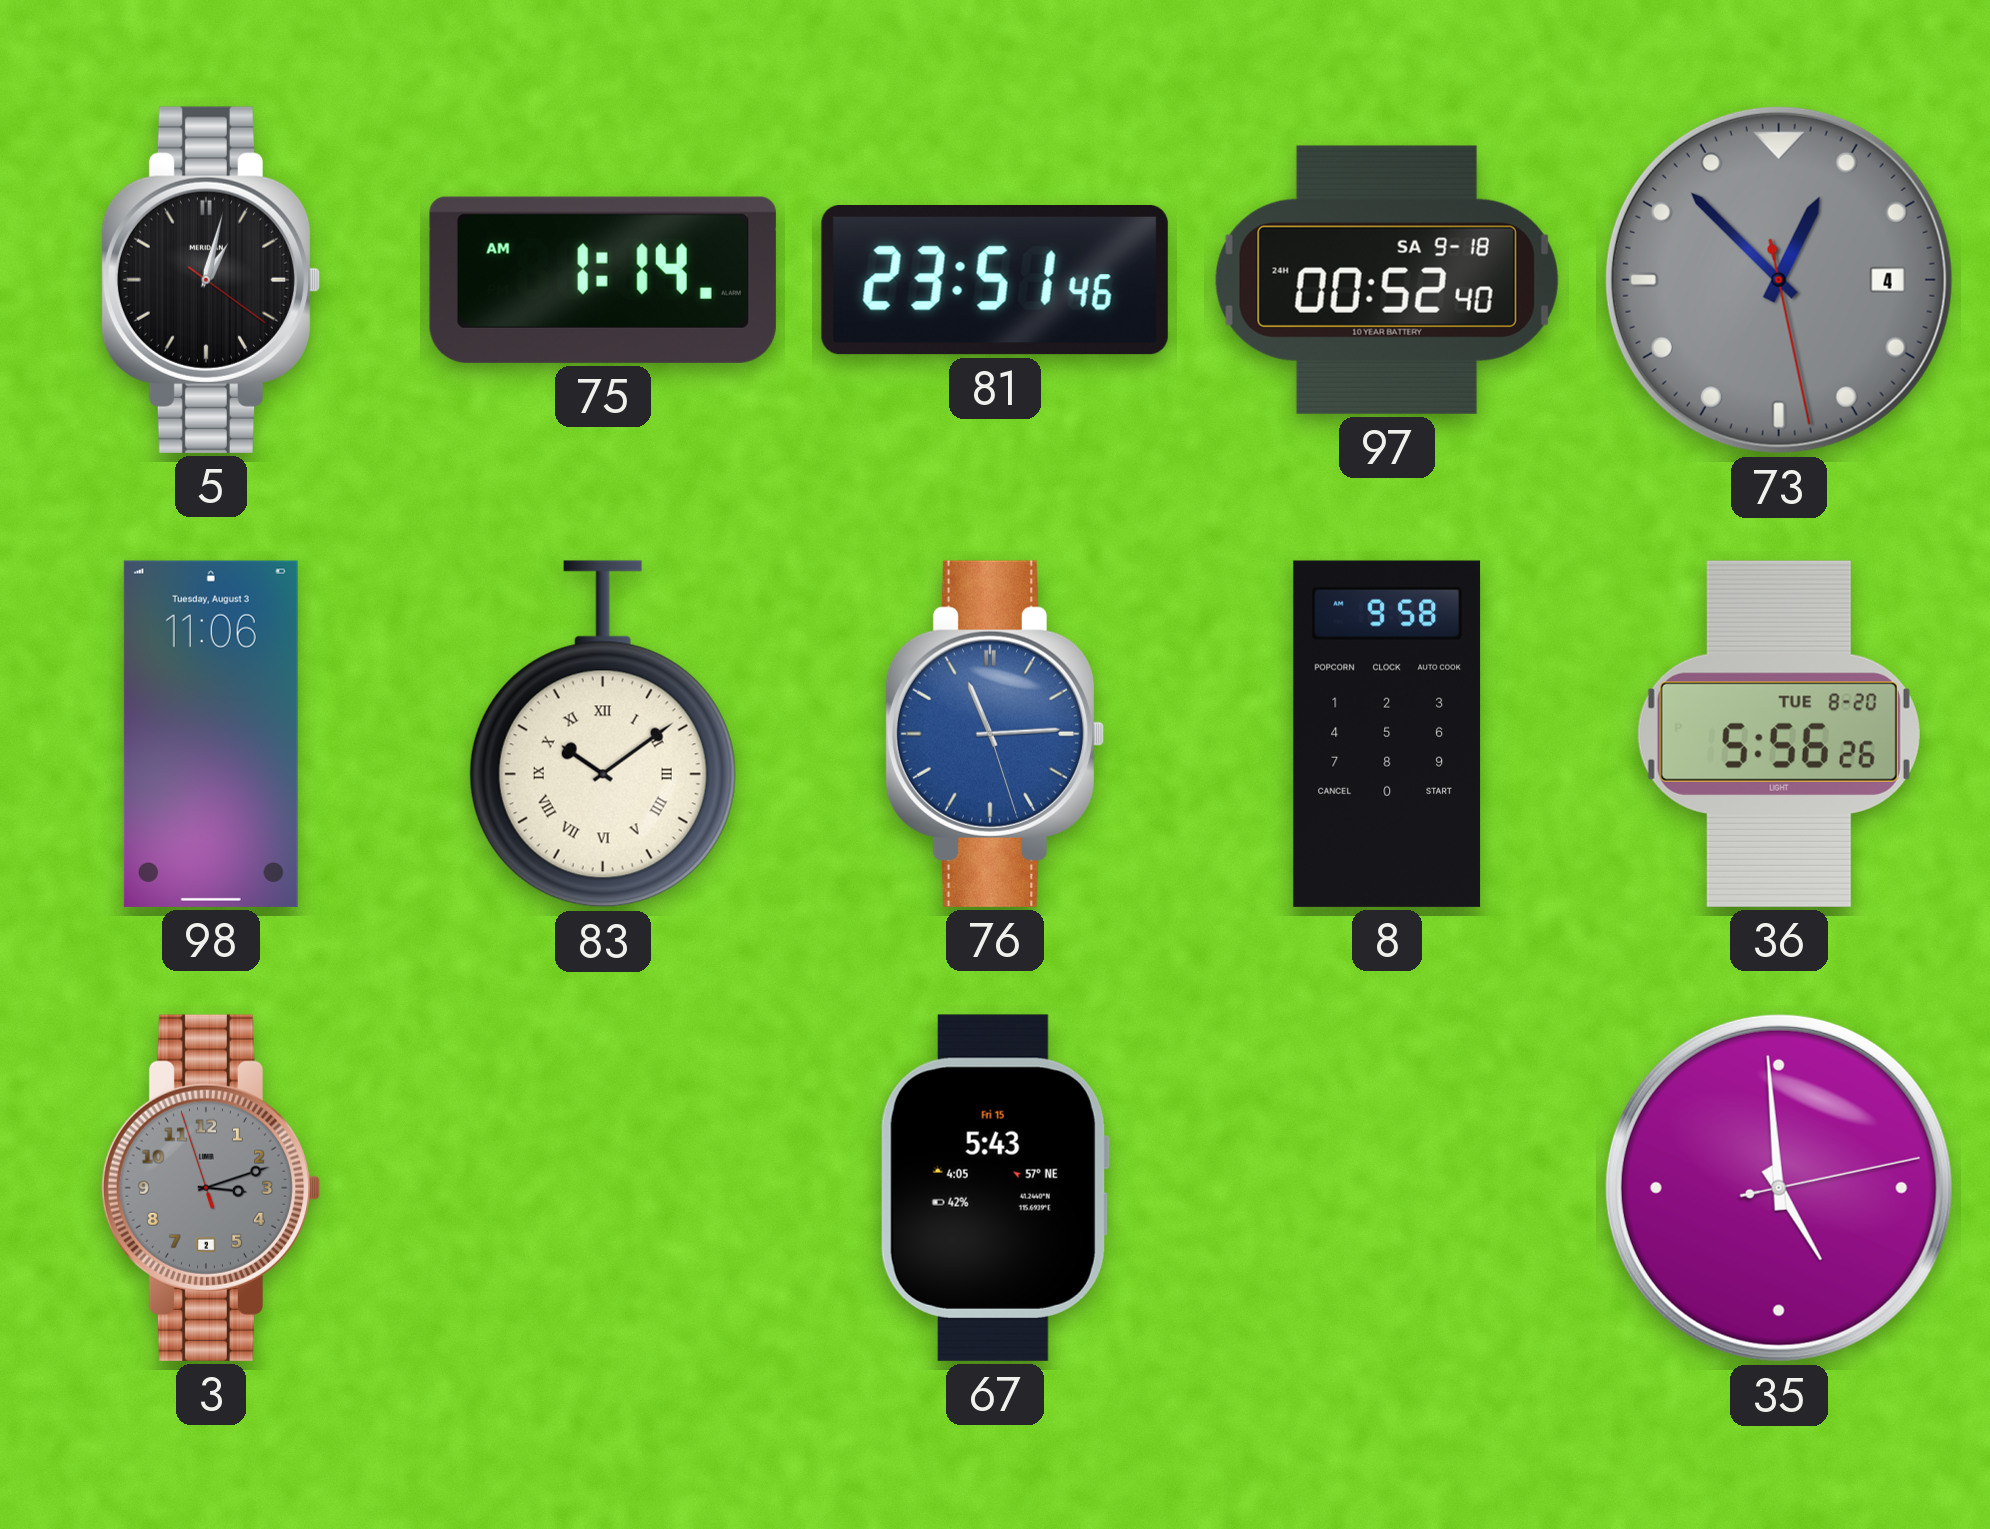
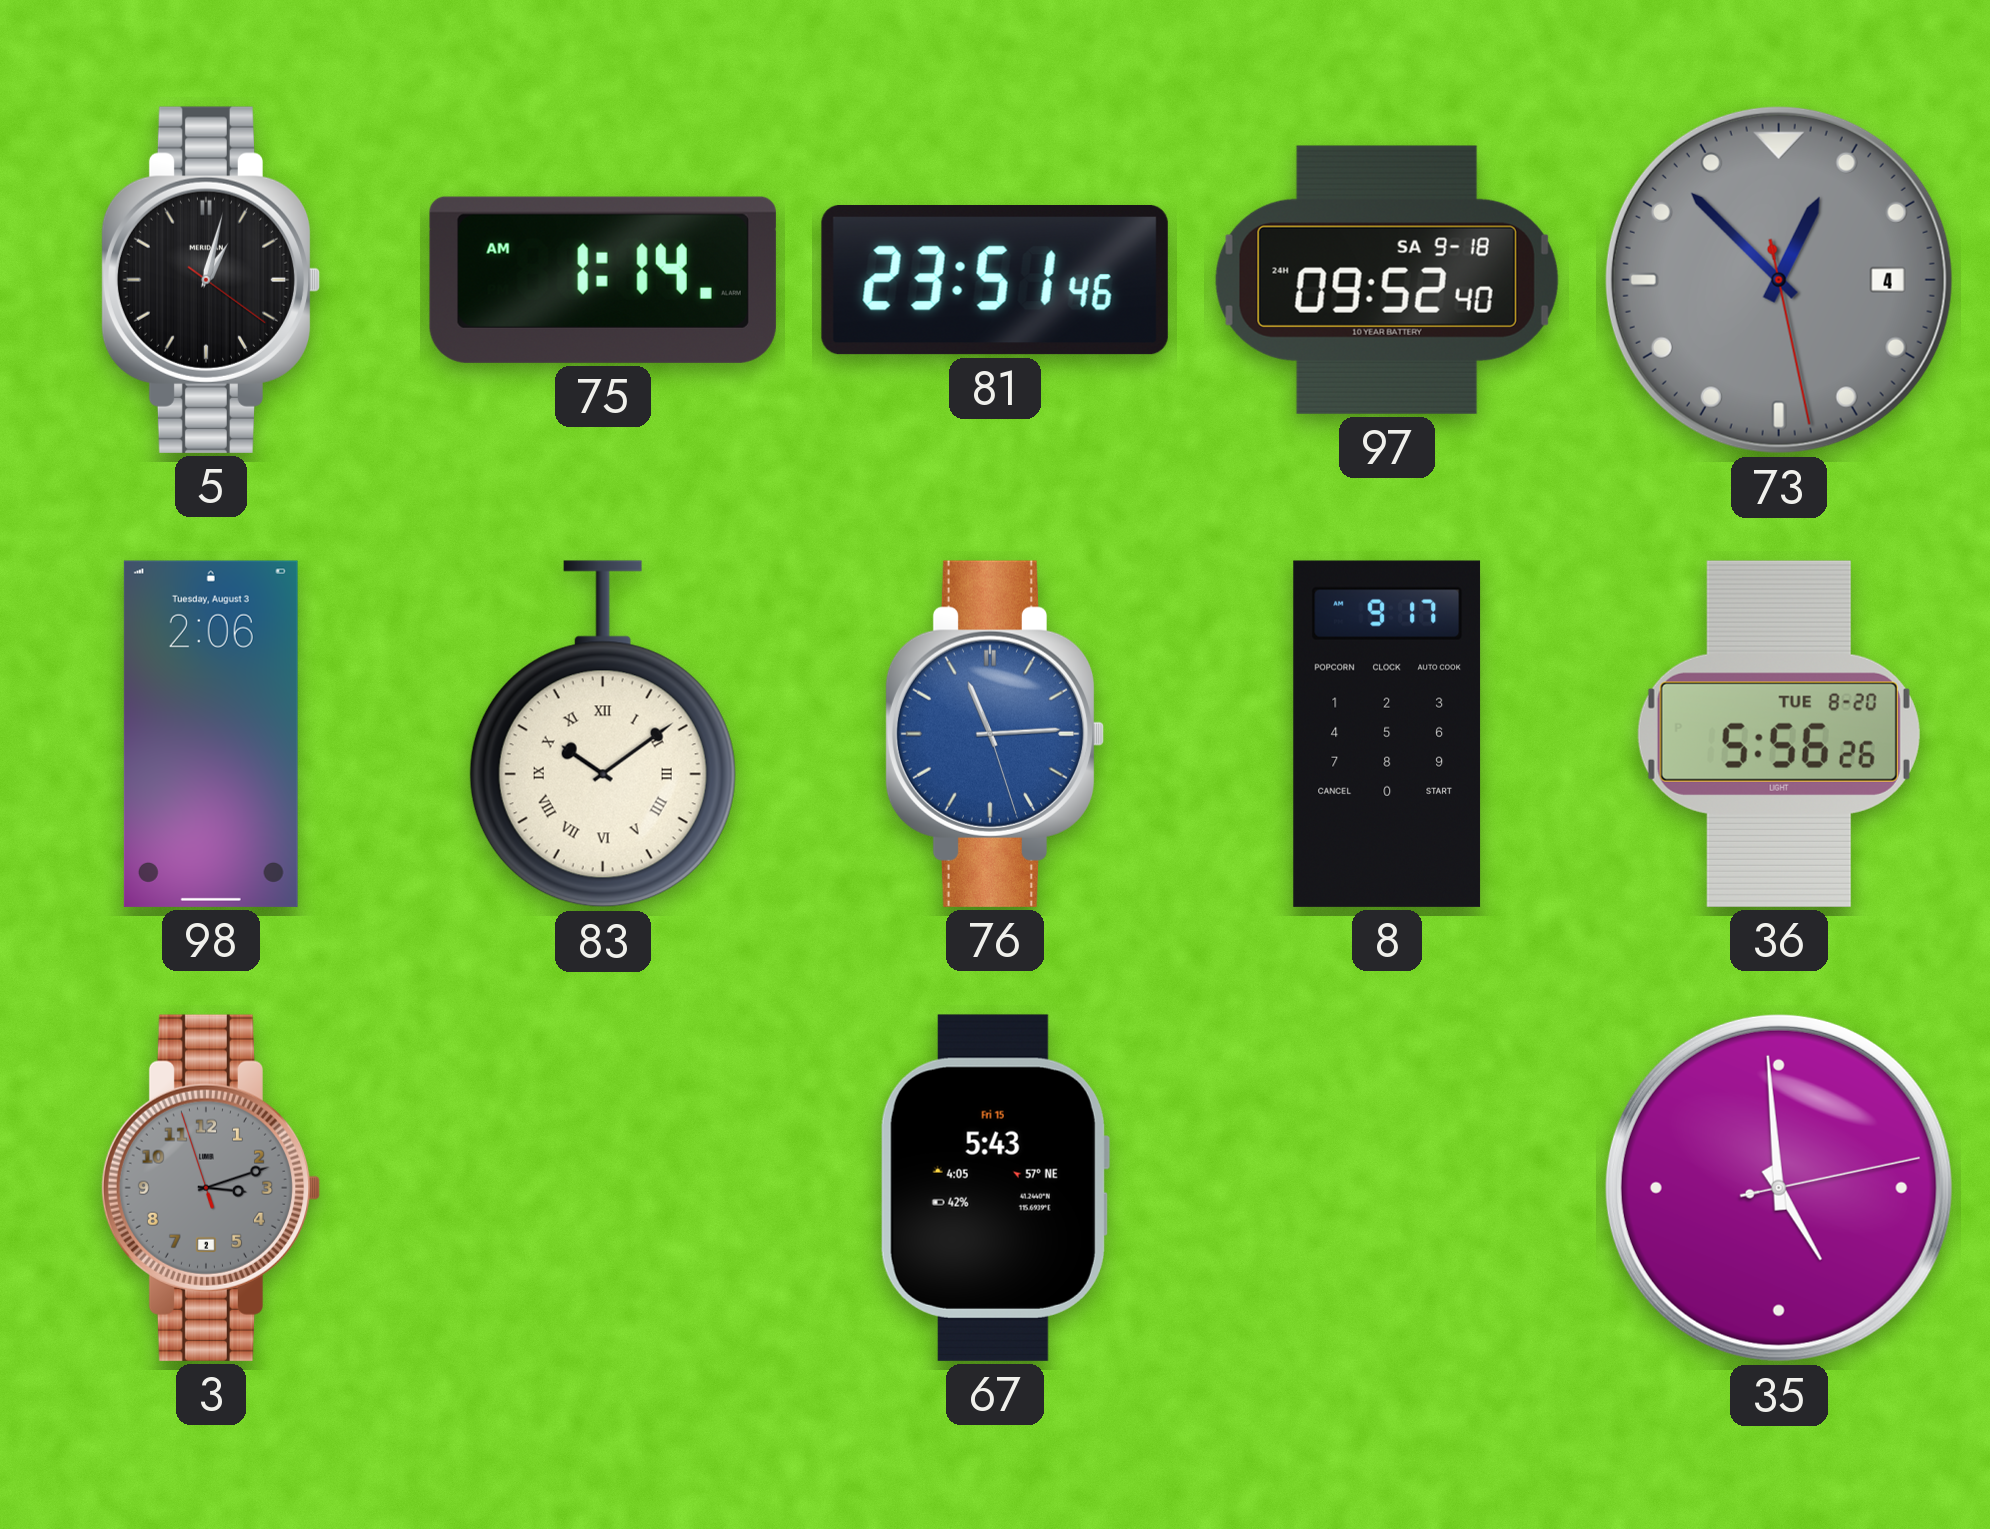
97: 00:52 -> 09:52 (1387, 280)
98: 11:06 -> 2:06 (211, 734)
8: 9:58 -> 9:17 (1387, 734)
